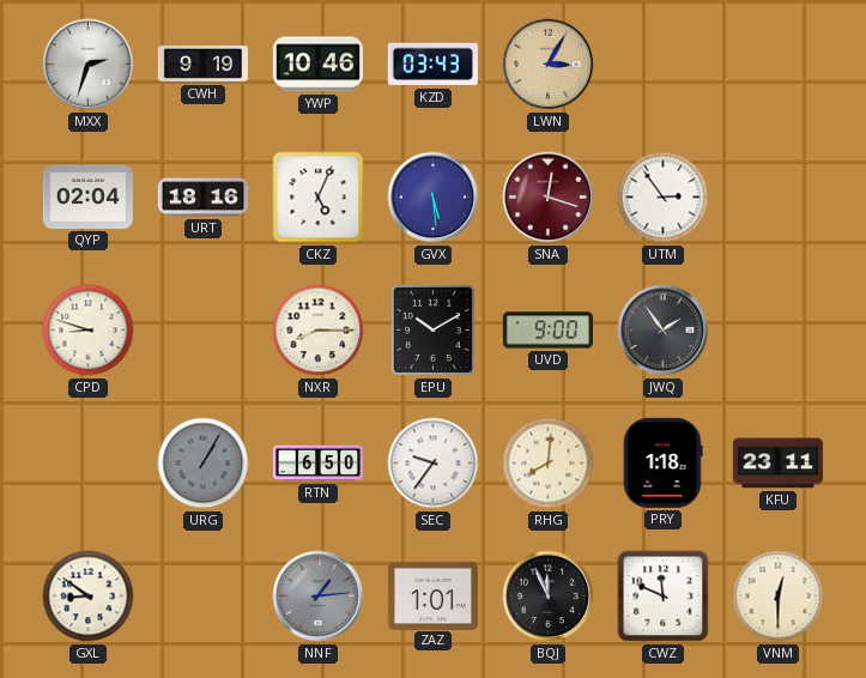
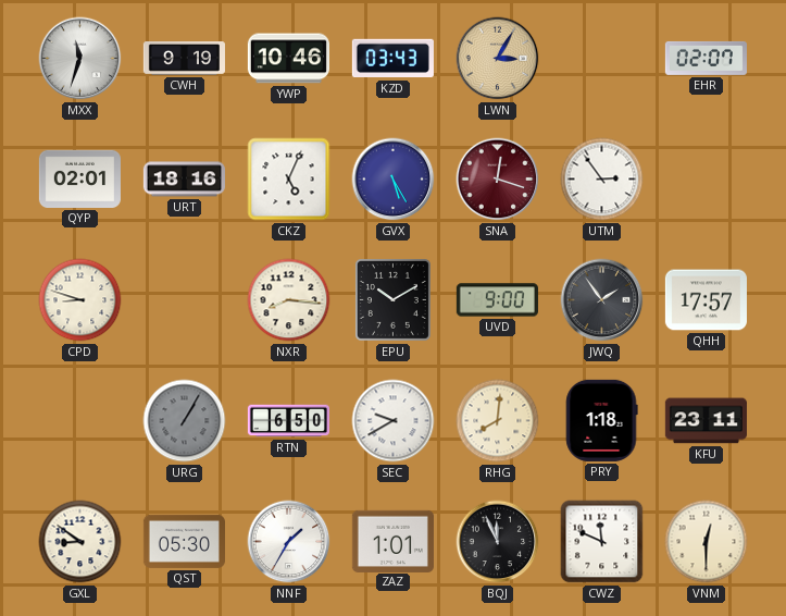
MXX: 2:33 -> 11:33 (80, 59)
EHR: none -> 02:07 (706, 58)
QYP: 02:04 -> 02:01 (79, 178)
GVX: 5:29 -> 5:25 (394, 180)
NXR: 8:15 -> 8:16 (289, 300)
QHH: none -> 17:57 (706, 300)
SEC: 9:36 -> 9:40 (394, 421)
QST: none -> 05:30 (184, 541)
NNF: 1:14 -> 1:35 (289, 542)
NNF dial: grey -> white (289, 542)
